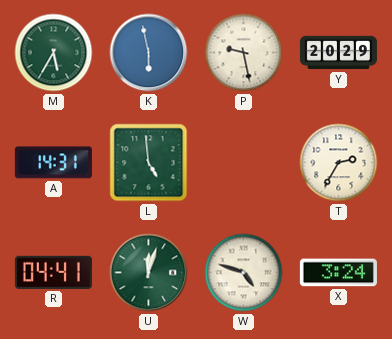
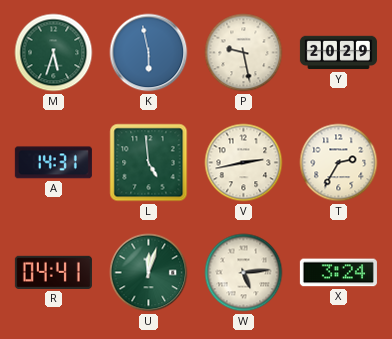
M: 5:35 -> 5:33 (54, 53)
V: none -> 2:43 (244, 163)
W: 4:48 -> 5:14 (244, 273)
